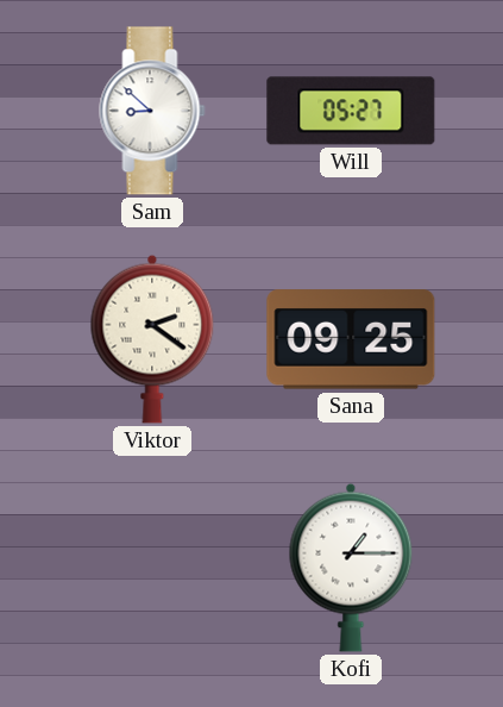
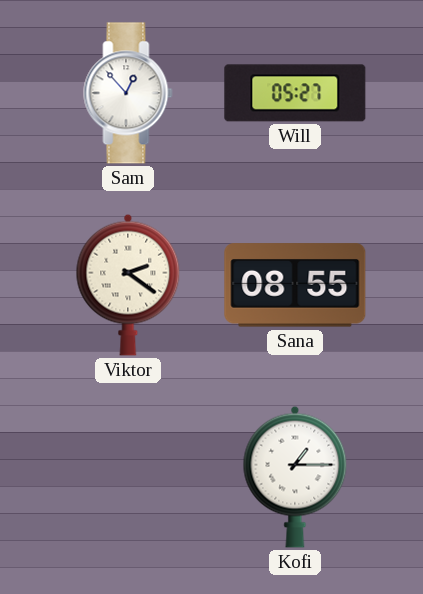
Sam: 8:52 -> 12:53 (128, 93)
Sana: 09:25 -> 08:55 (295, 285)
